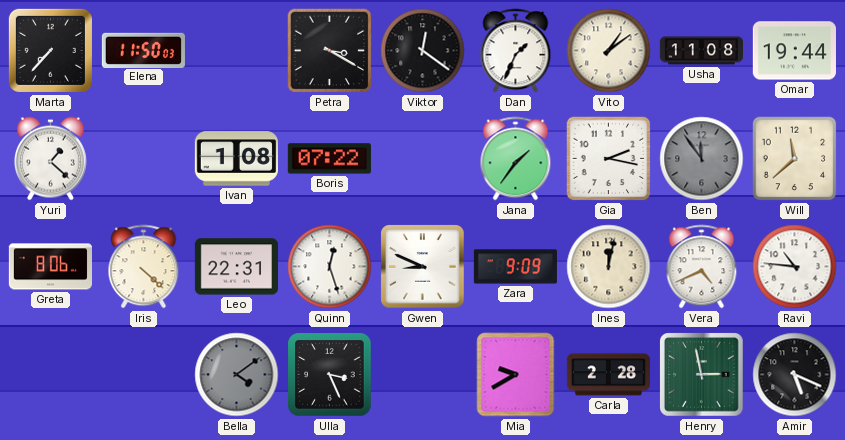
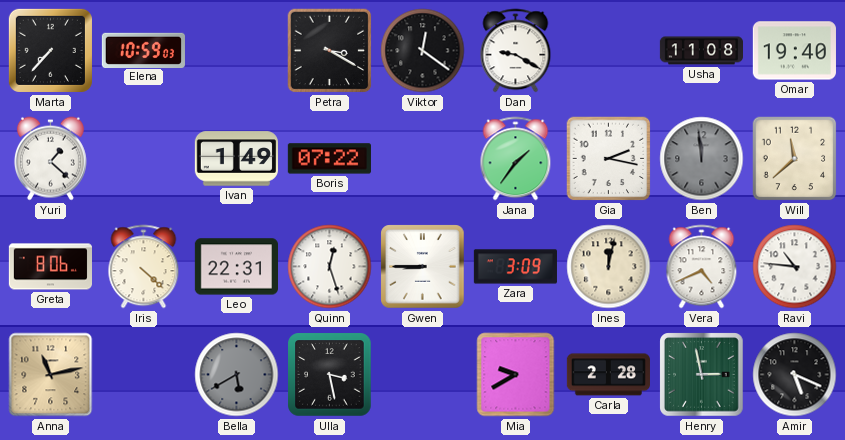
Elena: 11:50 -> 10:59 (143, 50)
Dan: 1:34 -> 9:20 (516, 51)
Vito: 1:09 -> none (609, 51)
Omar: 19:44 -> 19:40 (794, 51)
Ivan: 1:08 -> 1:49 (236, 159)
Ben: 11:54 -> 11:59 (702, 159)
Gwen: 8:49 -> 8:45 (423, 267)
Zara: 9:09 -> 3:09 (515, 267)
Anna: none -> 11:13 (51, 375)
Bella: 4:09 -> 5:40 (237, 375)
Ulla: 3:26 -> 3:28 (330, 375)
